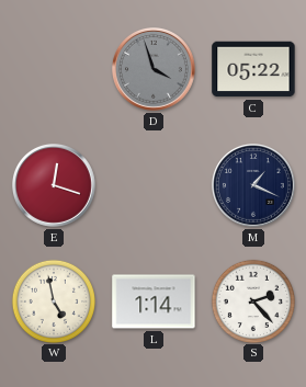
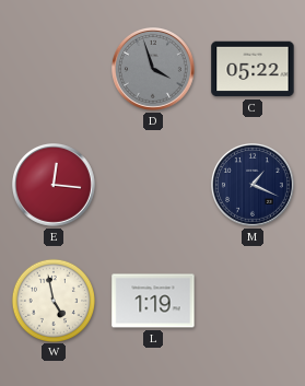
E: 12:18 -> 12:16 (55, 186)
L: 1:14 -> 1:19 (153, 301)
S: 2:23 -> none (252, 300)
